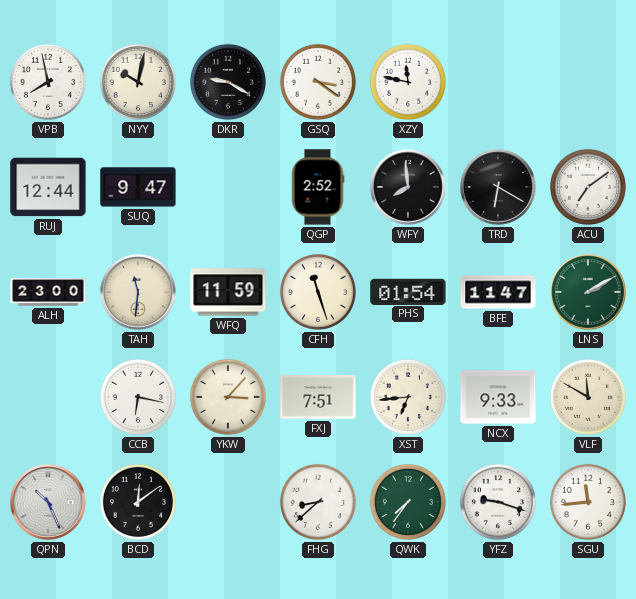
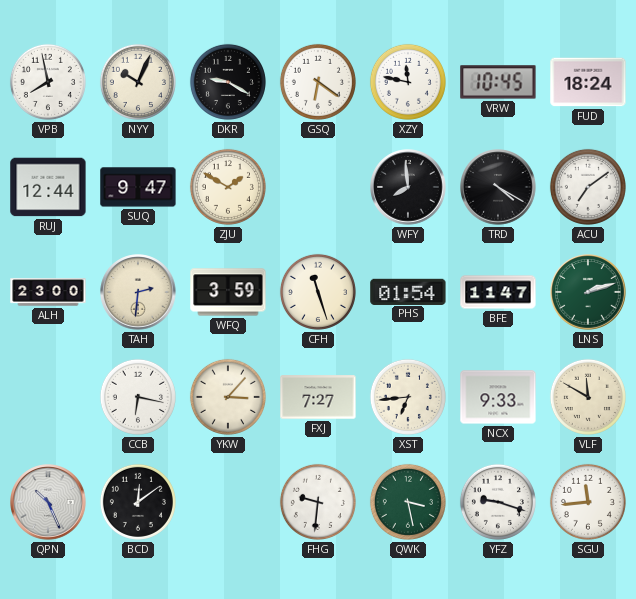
NYY: 10:02 -> 10:04 (138, 82)
GSQ: 3:21 -> 6:21 (318, 82)
VRW: none -> 10:45 (498, 82)
FUD: none -> 18:24 (588, 82)
ZJU: none -> 1:50 (228, 187)
QGP: 2:52 -> none (318, 187)
TRD: 6:20 -> 4:20 (498, 187)
TAH: 11:31 -> 2:31 (138, 292)
WFQ: 11:59 -> 3:59 (228, 292)
LNS: 2:10 -> 2:12 (588, 292)
FXJ: 7:51 -> 7:27 (318, 397)
FHG: 8:38 -> 9:31 (318, 502)
QWK: 7:36 -> 3:28 (408, 502)
